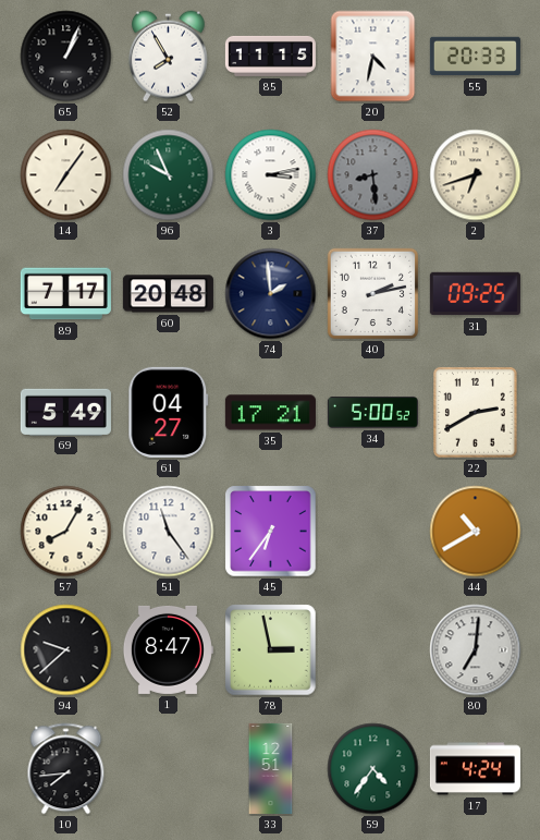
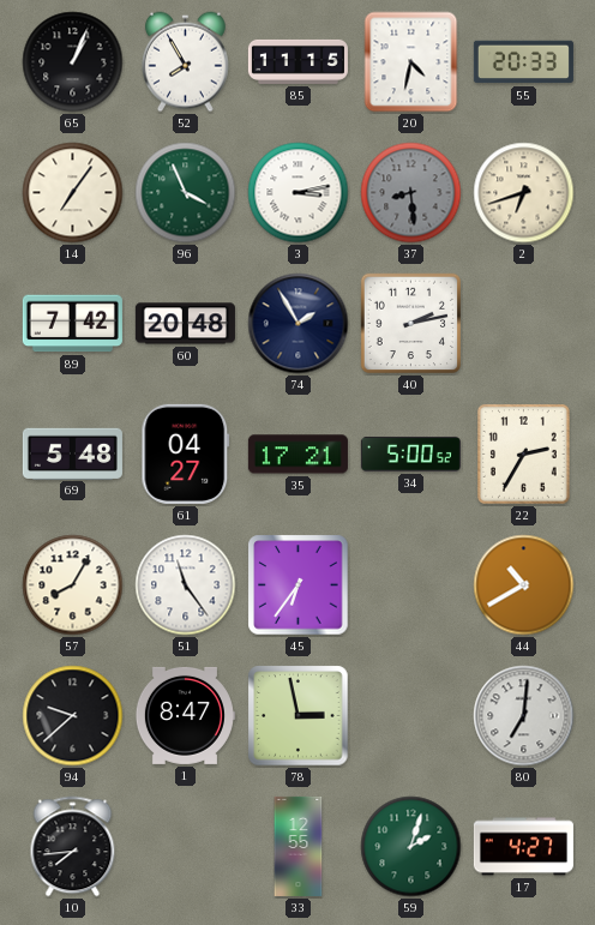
96: 9:56 -> 3:56 (186, 193)
89: 7:17 -> 7:42 (72, 324)
74: 1:59 -> 1:55 (299, 324)
31: 09:25 -> none (475, 294)
69: 5:49 -> 5:48 (72, 454)
22: 2:40 -> 2:35 (524, 455)
33: 12:51 -> 12:55 (299, 846)
59: 4:36 -> 2:03 (411, 847)
17: 4:24 -> 4:27 (523, 847)
